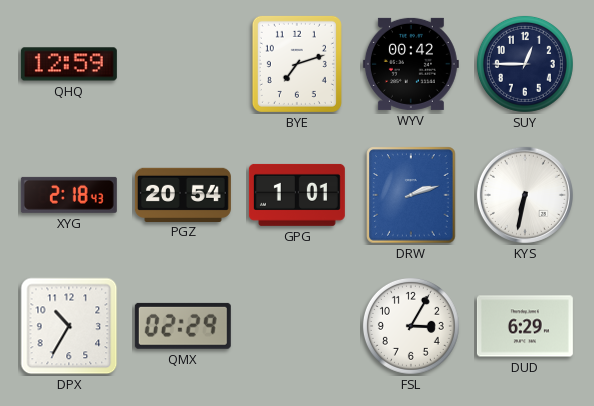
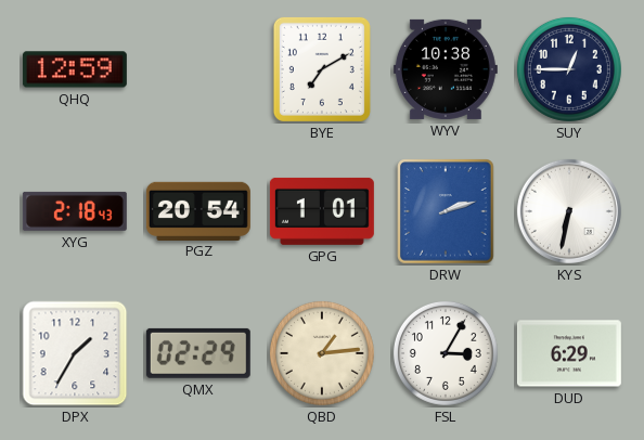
BYE: 7:12 -> 7:10 (322, 69)
WYV: 00:42 -> 10:38 (446, 69)
DPX: 10:35 -> 1:35 (75, 353)
QBD: none -> 1:14 (322, 353)
